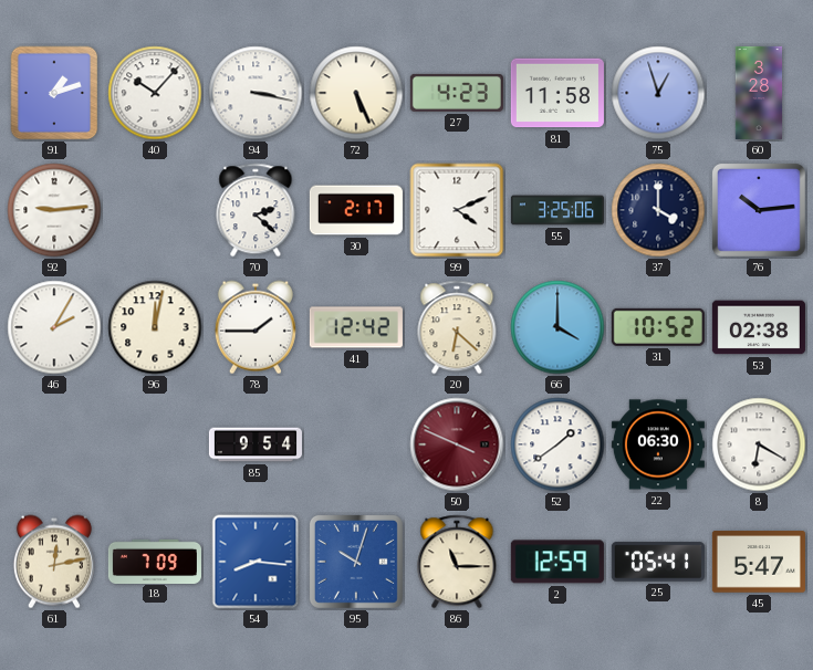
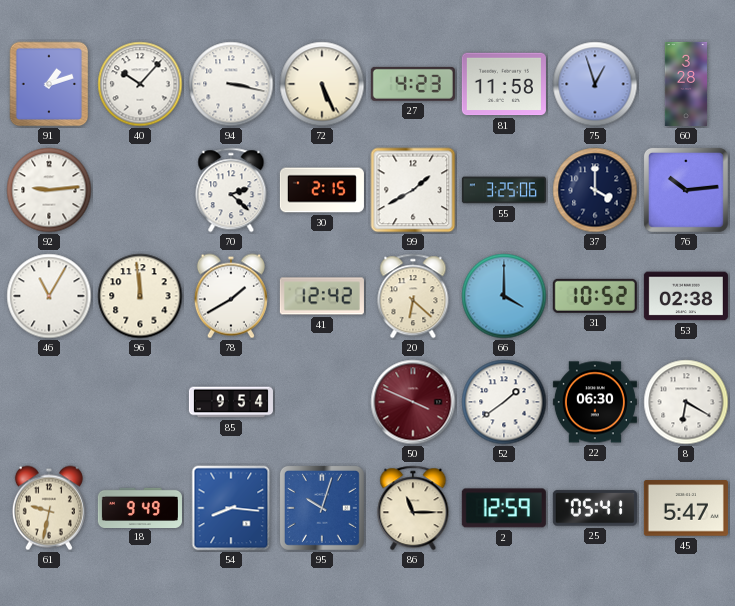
30: 2:17 -> 2:15 (322, 190)
99: 4:11 -> 1:40 (413, 190)
46: 2:05 -> 11:05 (49, 296)
96: 12:02 -> 11:59 (140, 296)
78: 1:45 -> 1:40 (231, 296)
61: 12:13 -> 9:32 (49, 508)
18: 7:09 -> 9:49 (140, 507)
